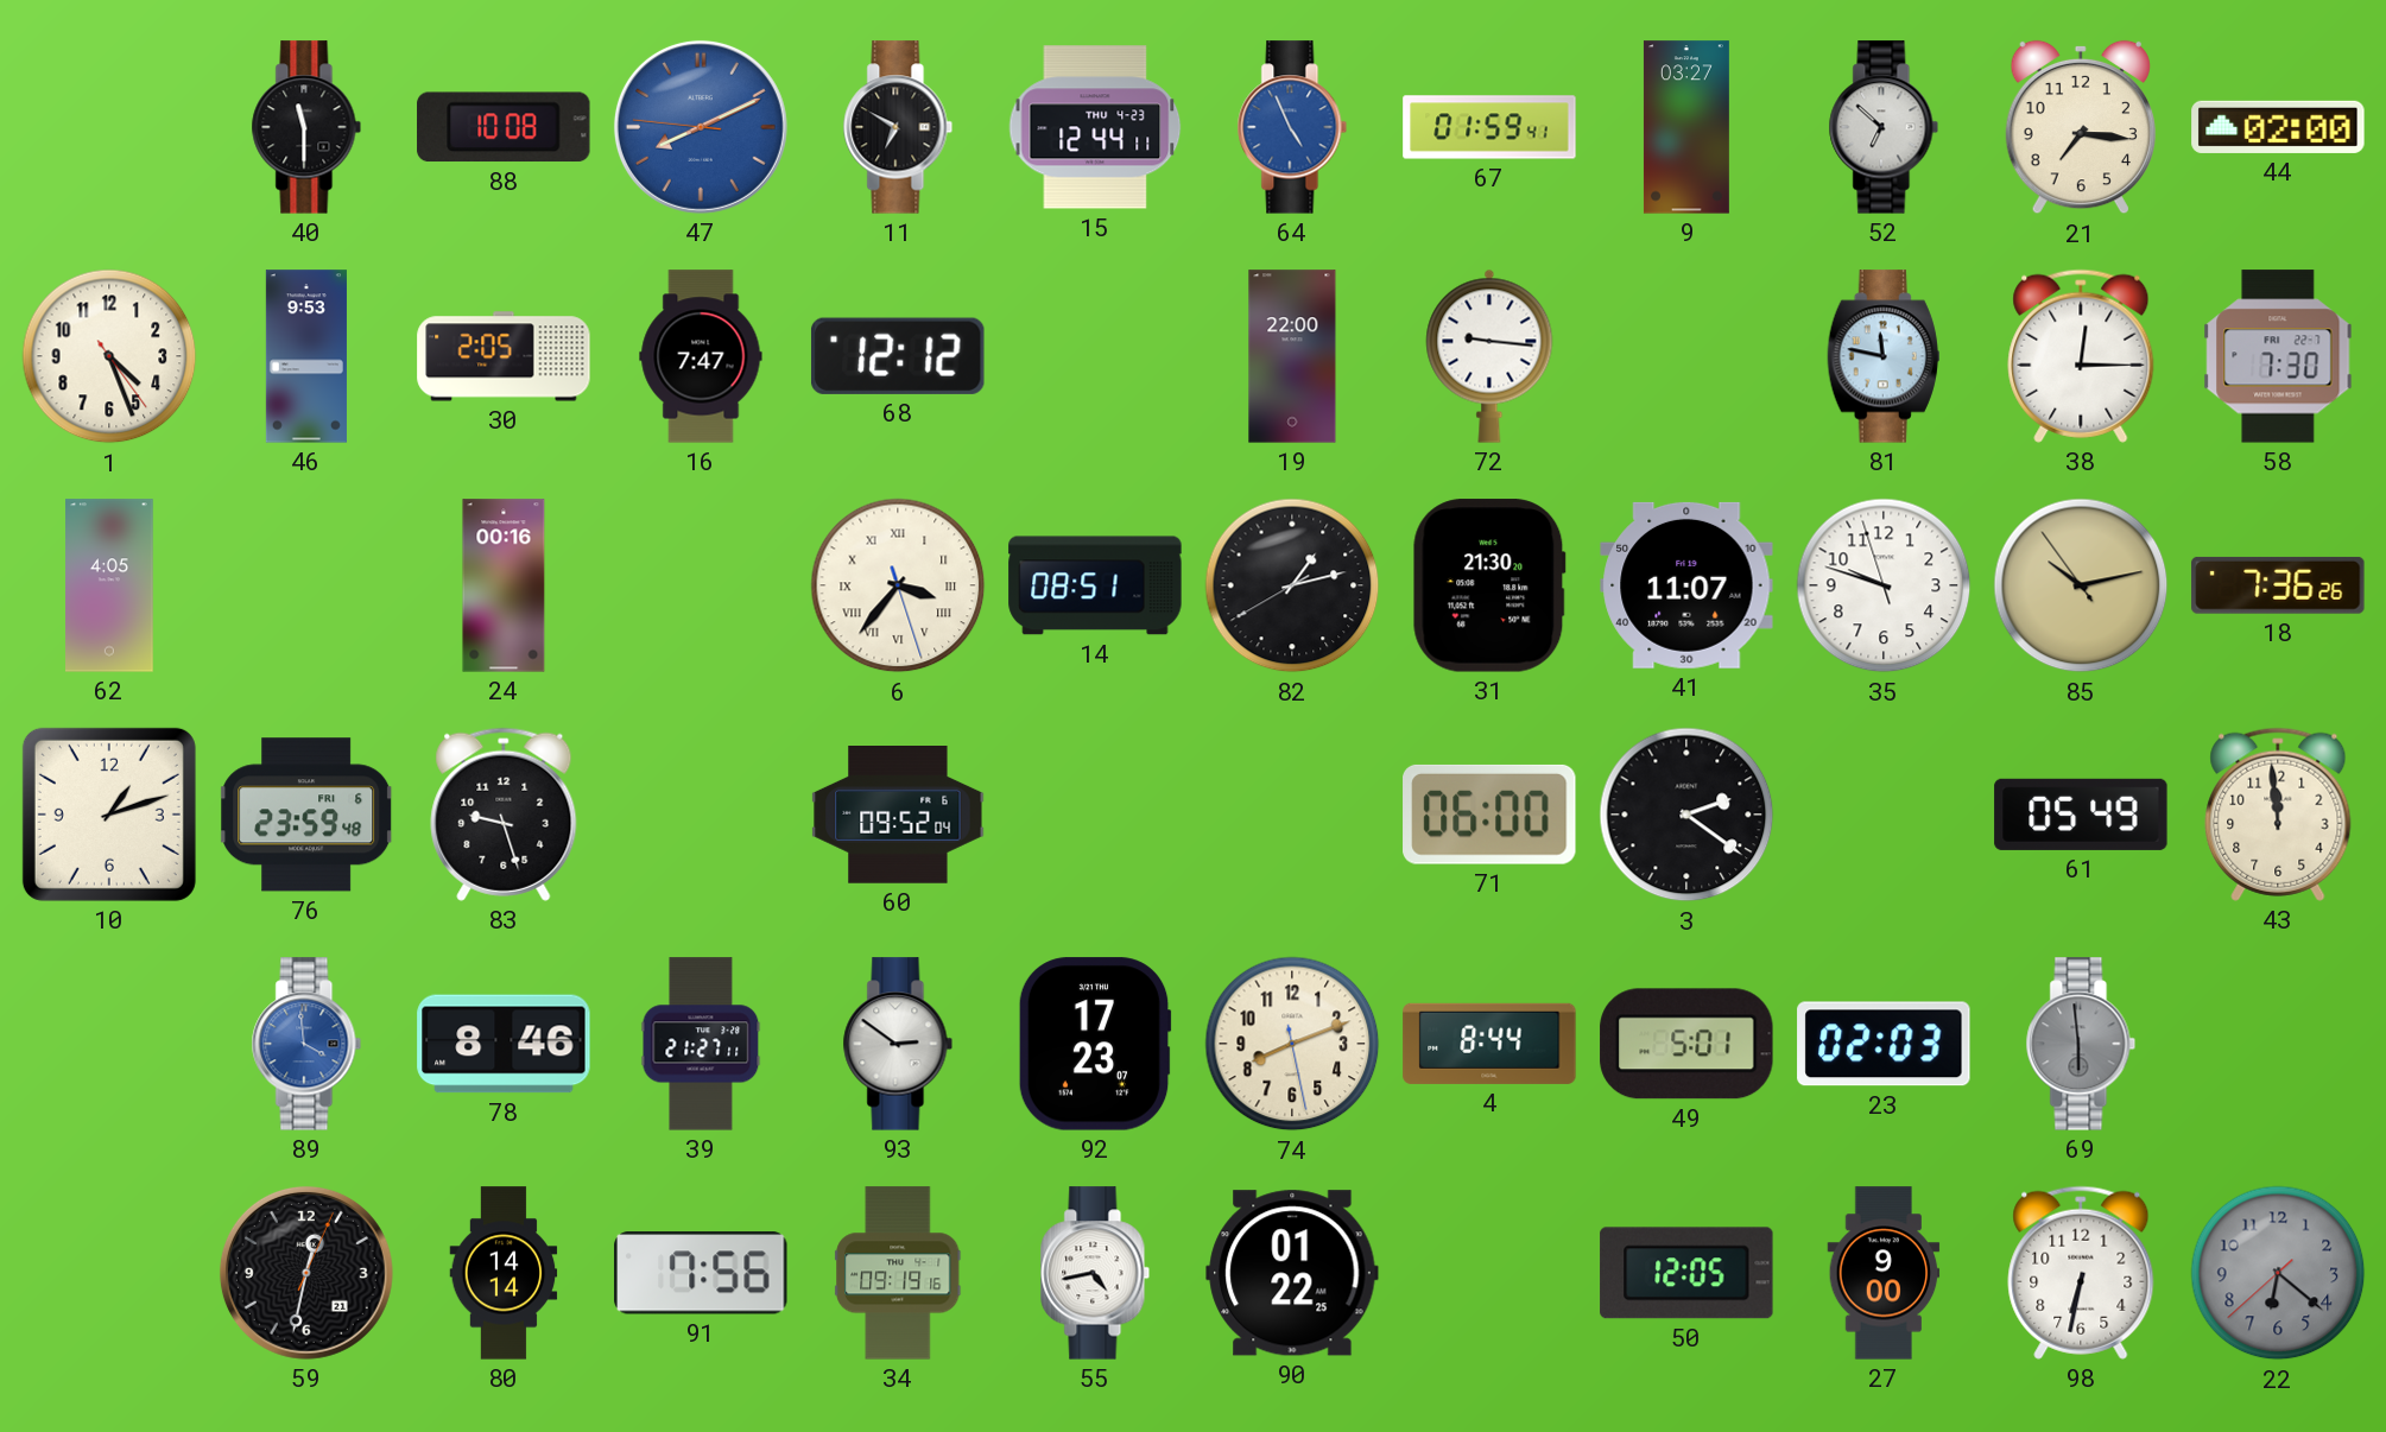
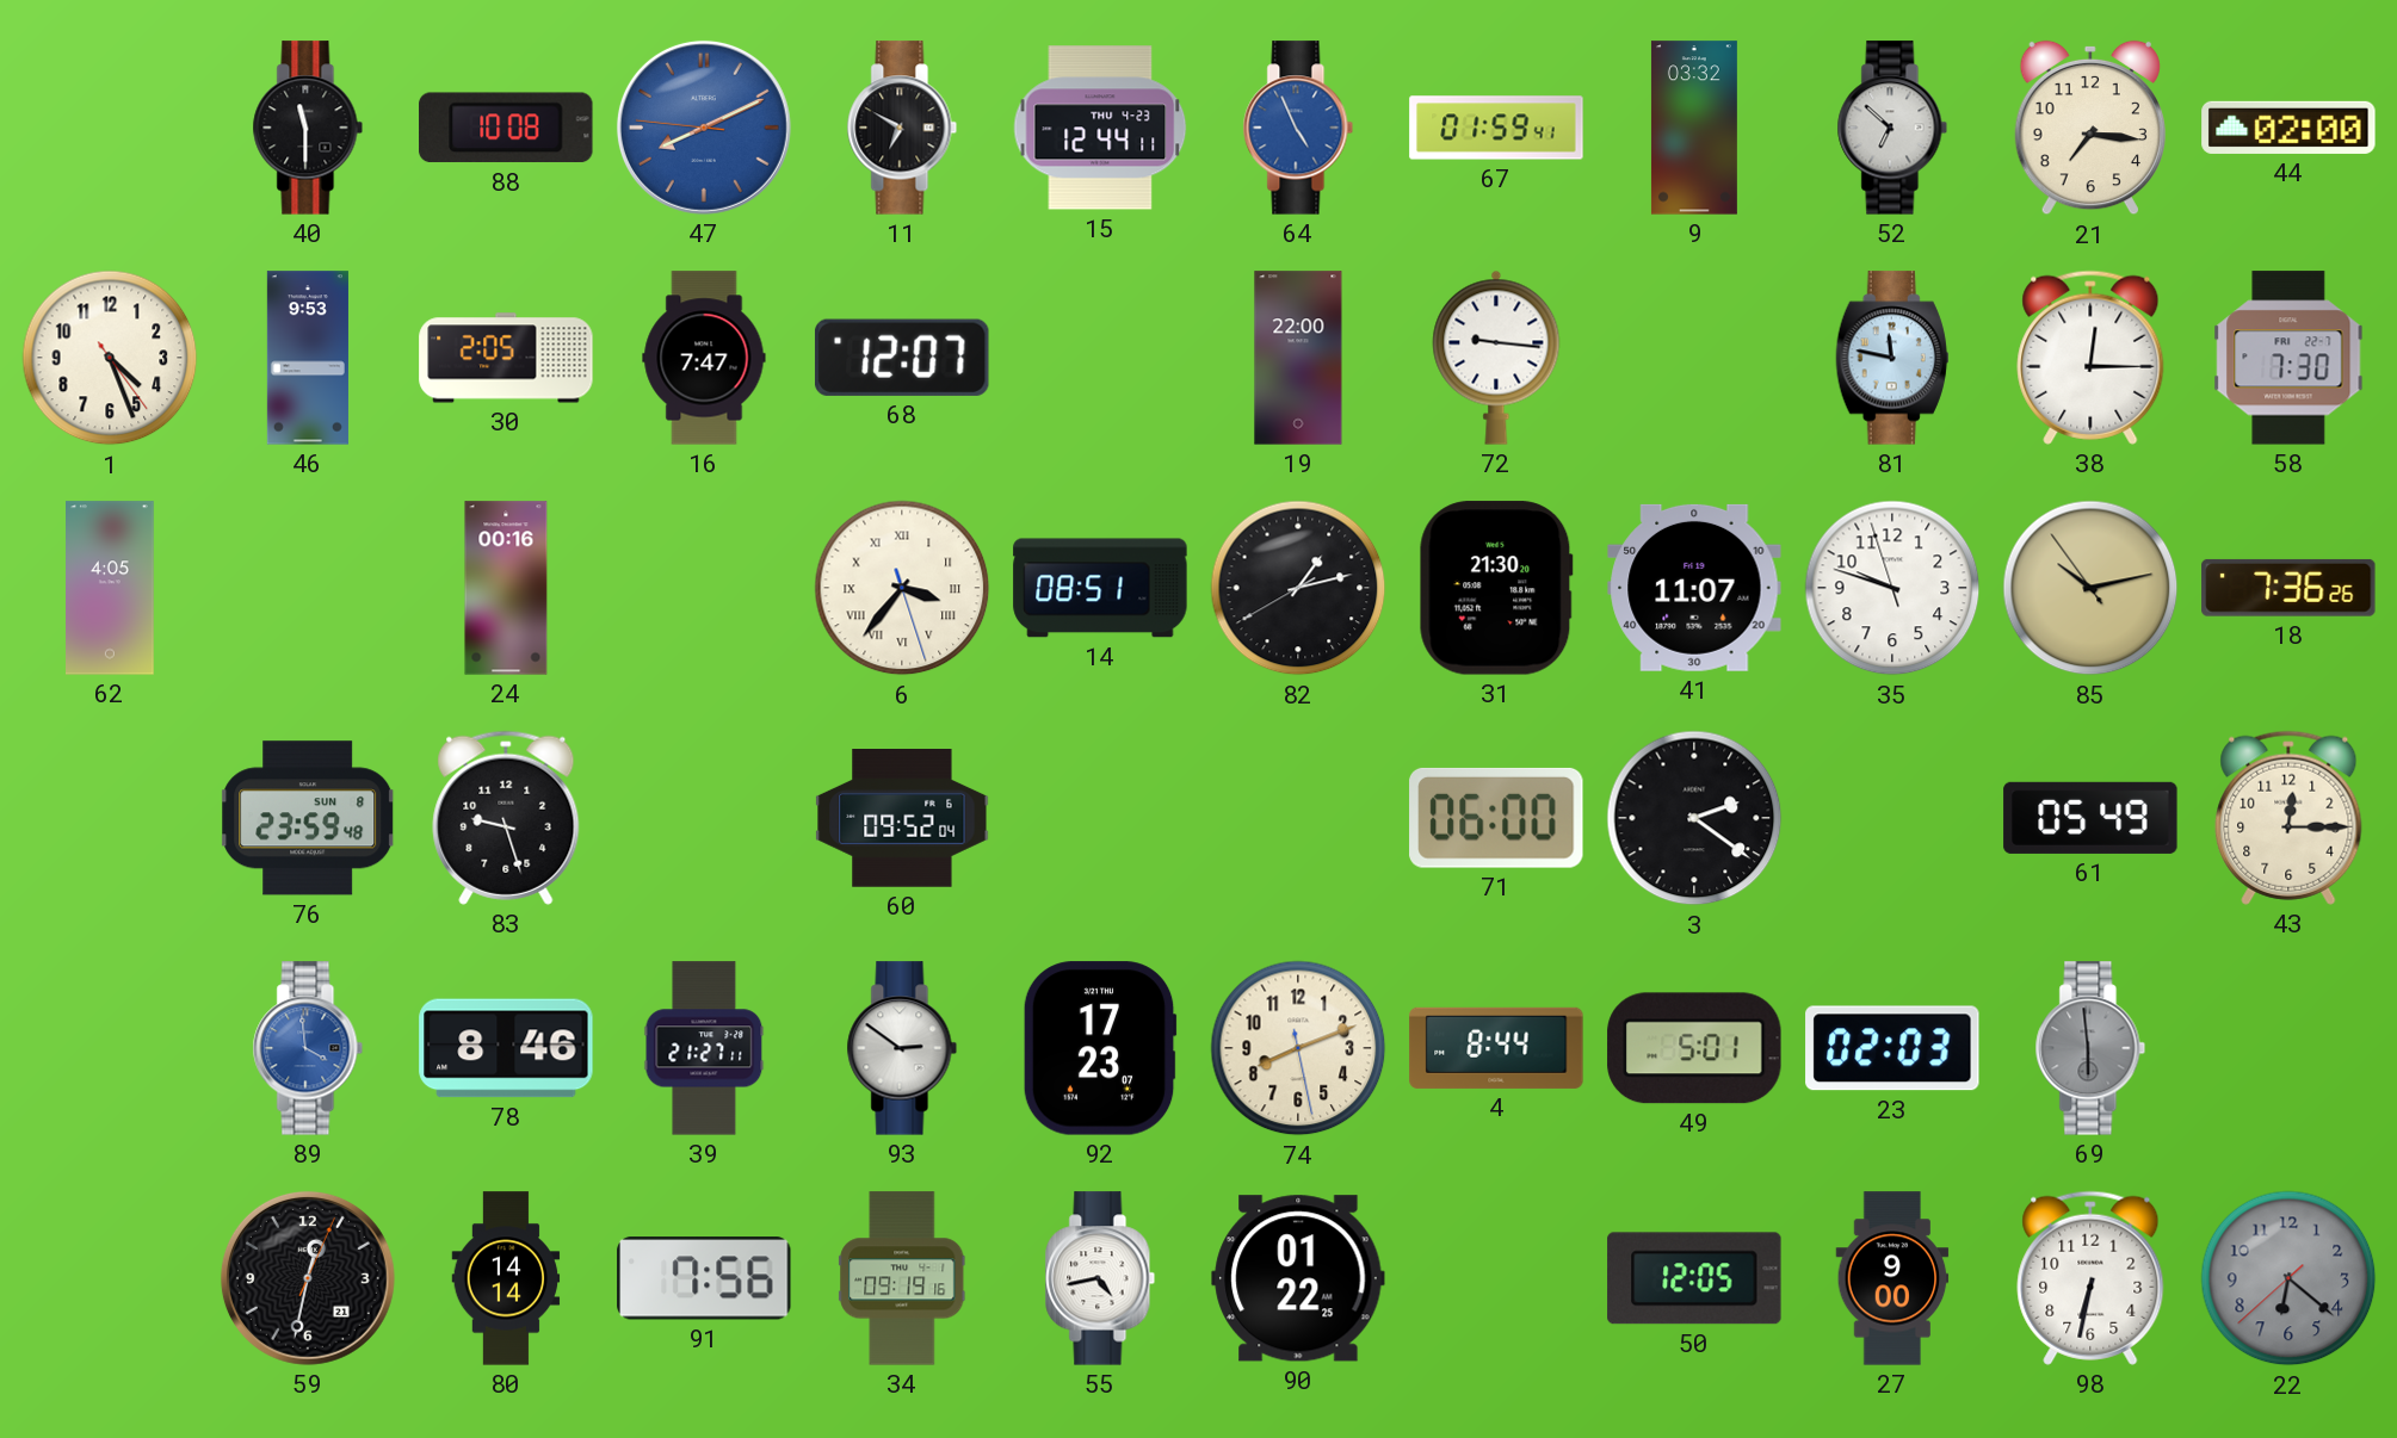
9: 03:27 -> 03:32 (1694, 128)
68: 12:12 -> 12:07 (902, 358)
10: 1:12 -> none (109, 815)
76 date: FRI 6 -> SUN 8 (308, 818)
43: 11:59 -> 12:15 (2288, 818)
